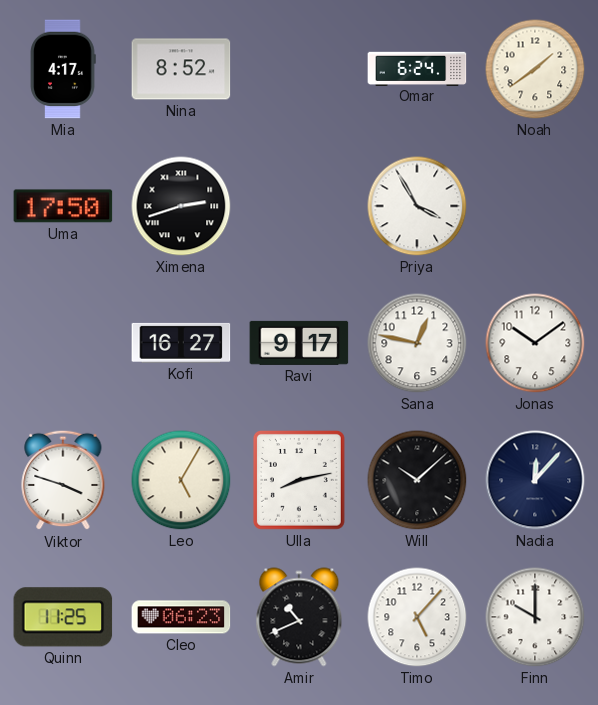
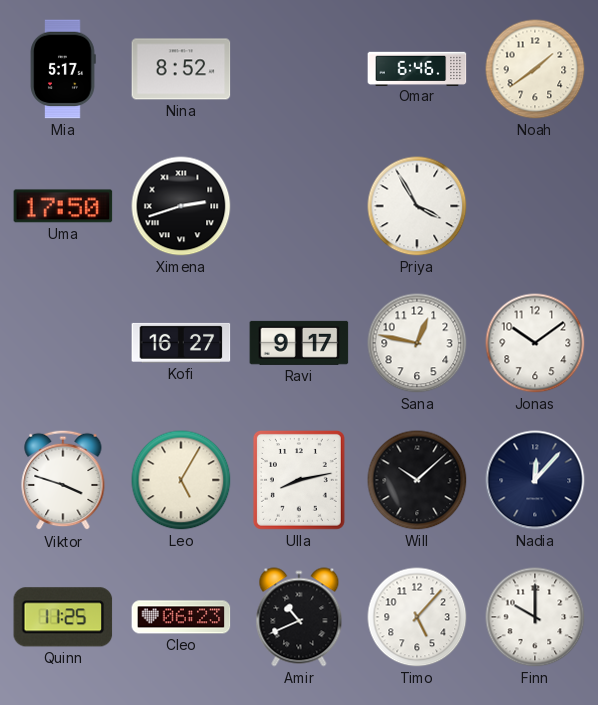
Mia: 4:17 -> 5:17 (63, 69)
Omar: 6:24 -> 6:46 (417, 68)
